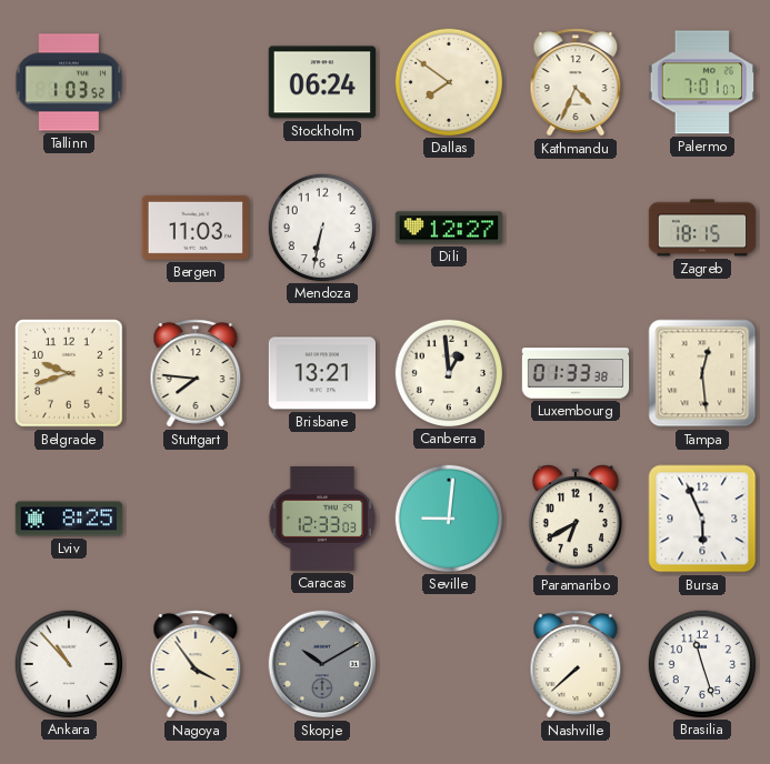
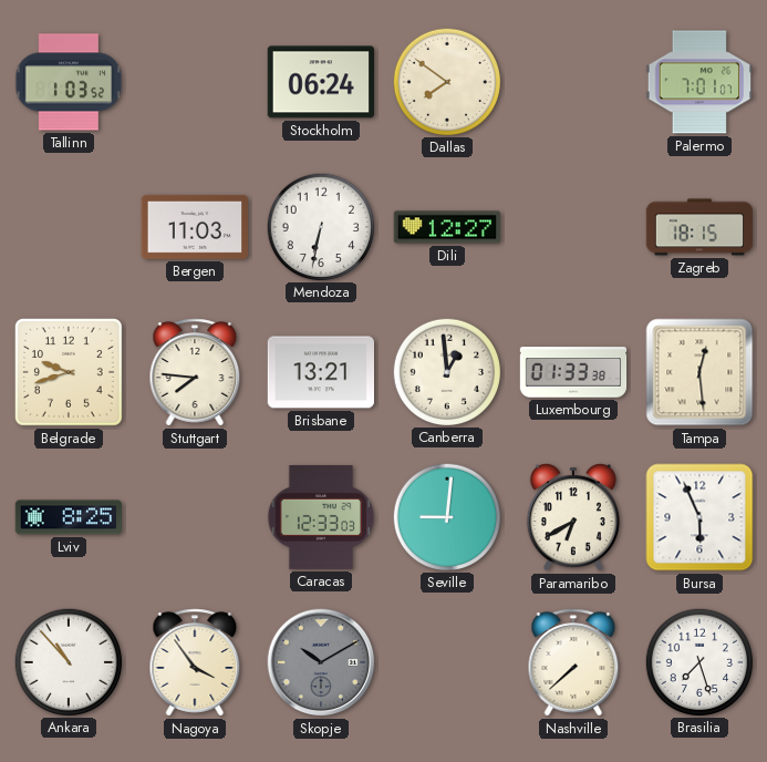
Kathmandu: 4:34 -> none (576, 82)
Brasilia: 11:27 -> 7:27 (698, 661)
